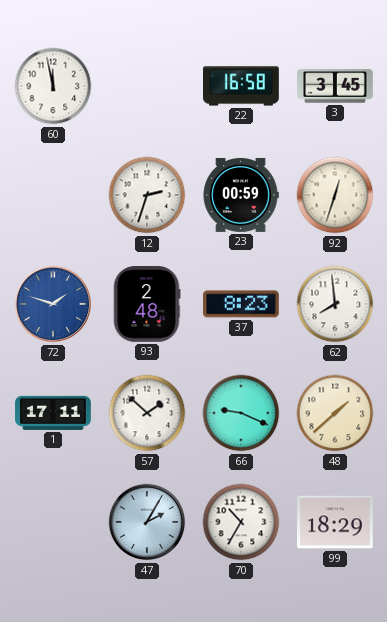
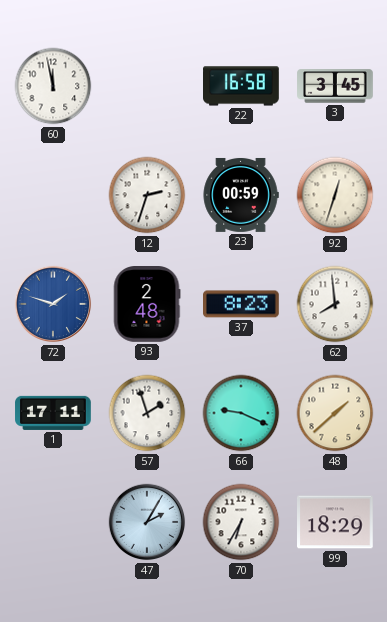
57: 1:52 -> 1:57 (147, 413)
70: 10:35 -> 6:35 (241, 522)
